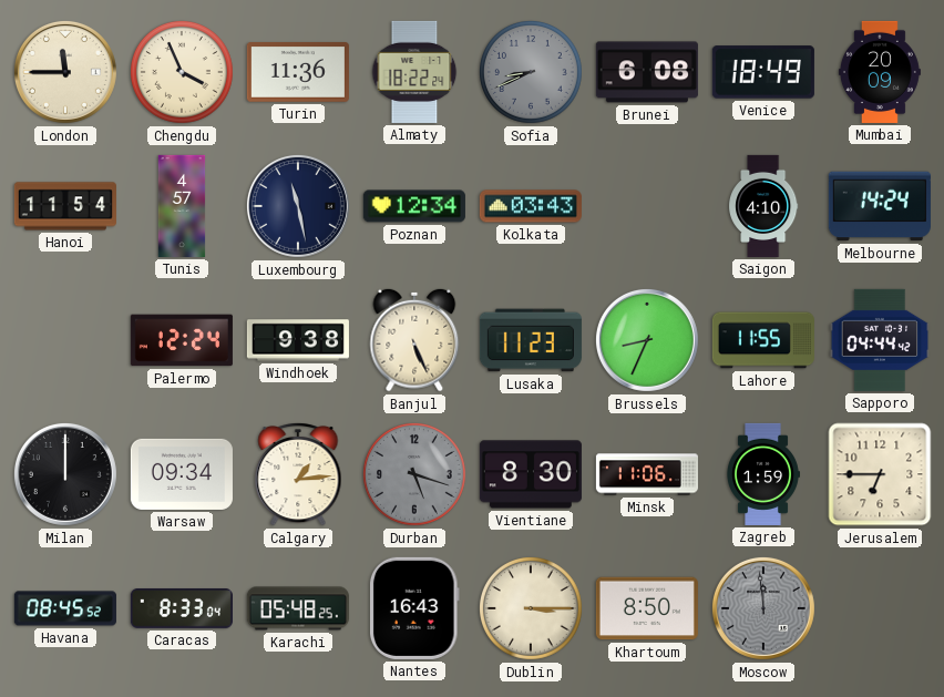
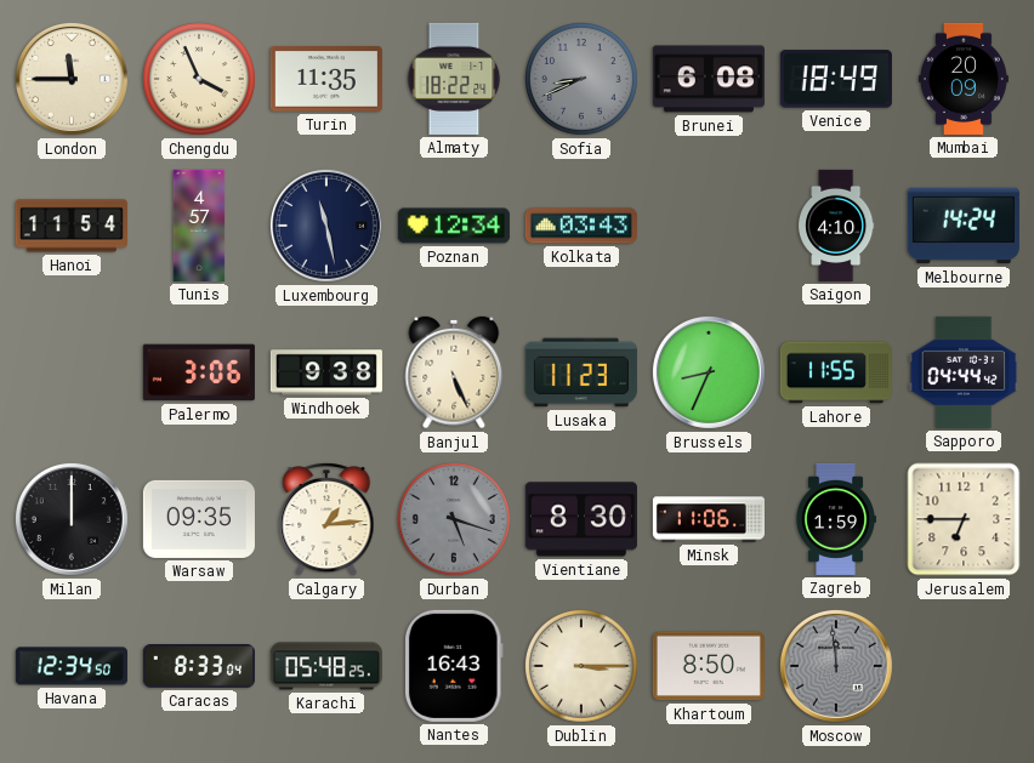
Turin: 11:36 -> 11:35 (326, 80)
Palermo: 12:24 -> 3:06 (199, 372)
Warsaw: 09:34 -> 09:35 (199, 519)
Havana: 08:45 -> 12:34 (72, 666)
